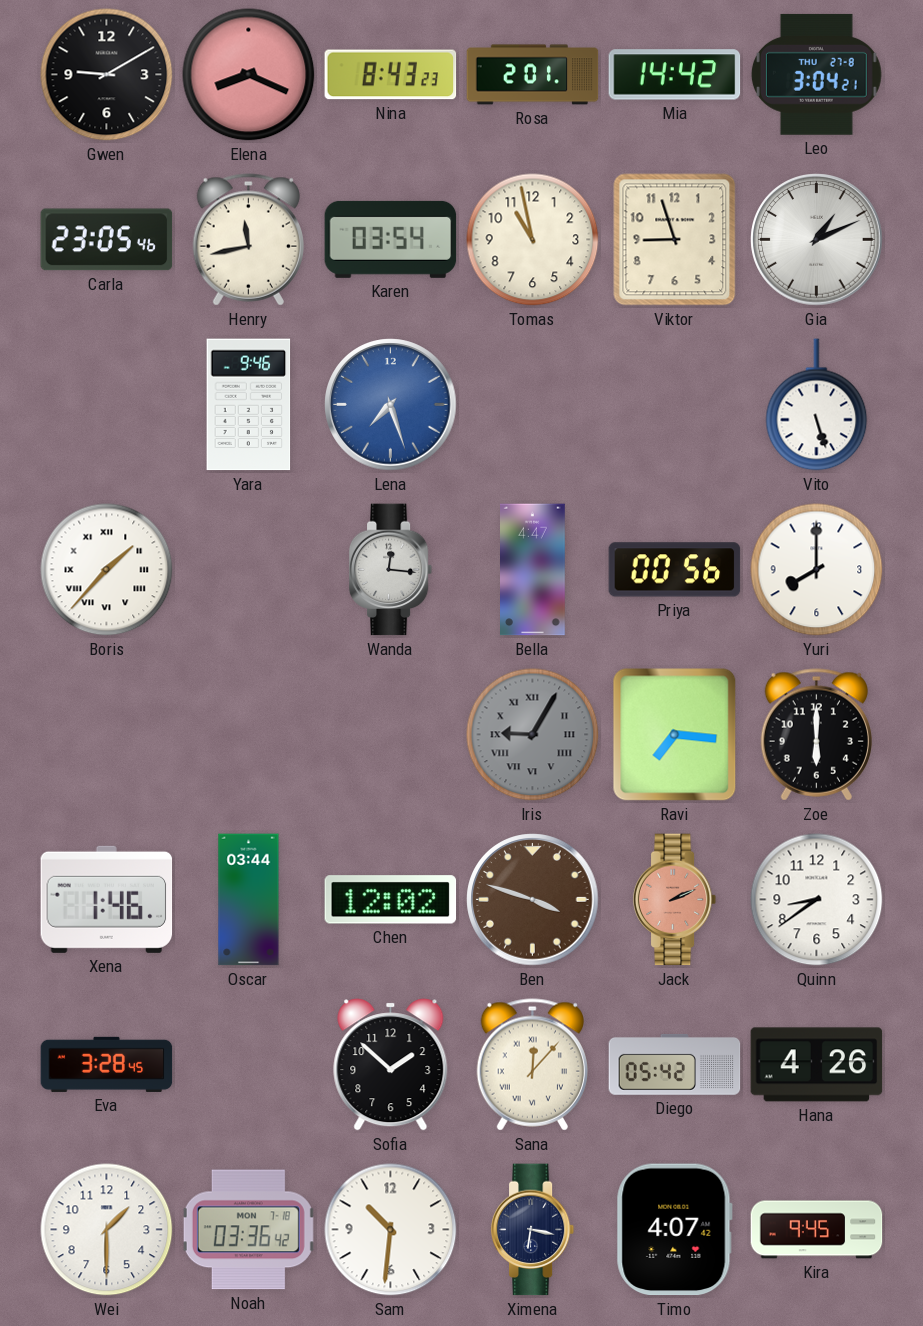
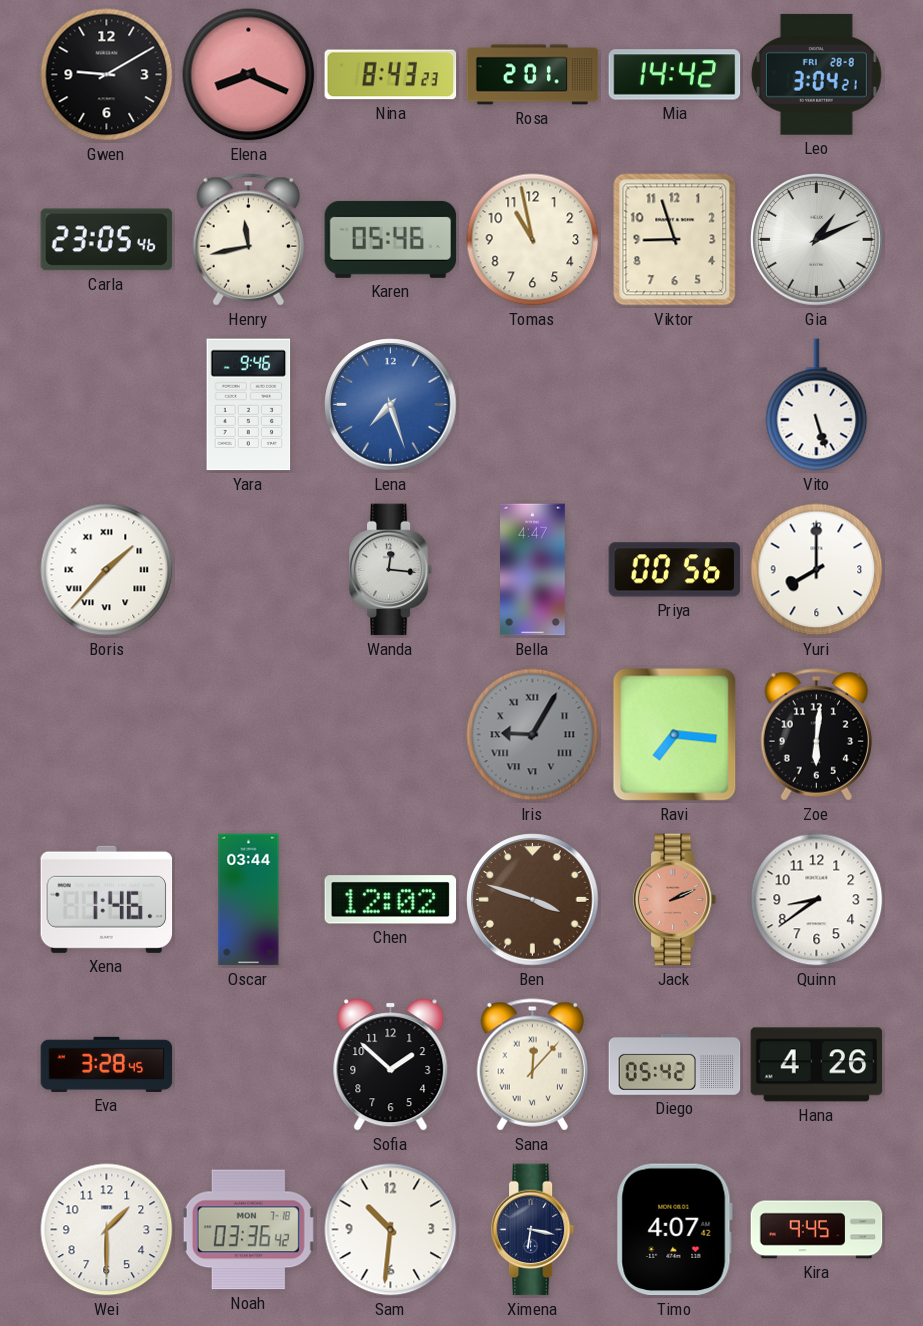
Leo date: THU 27-8 -> FRI 28-8 (816, 74)
Karen: 03:54 -> 05:46 (391, 239)
Zoe: 6:00 -> 6:01 (816, 735)
